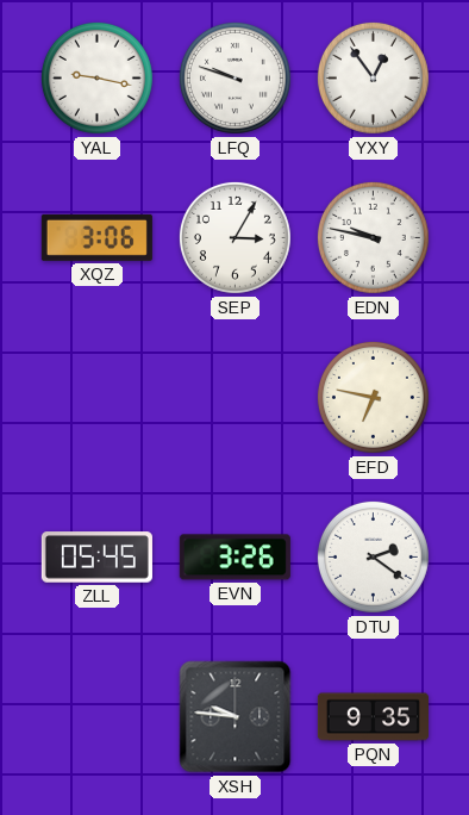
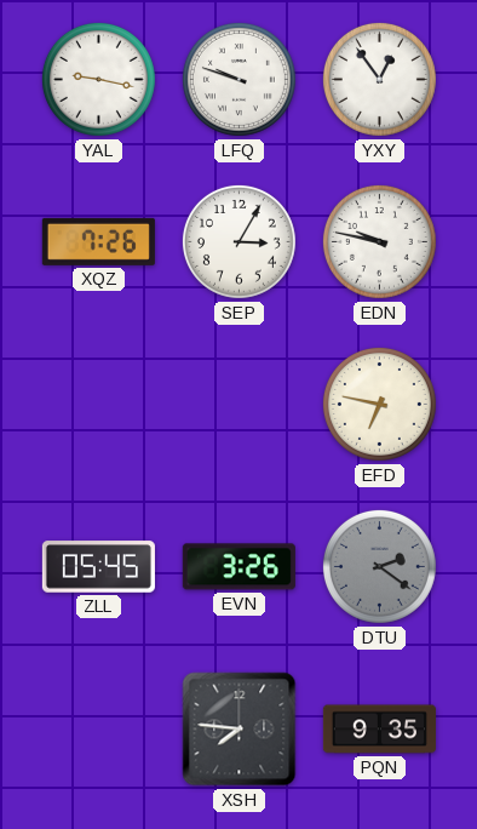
XQZ: 3:06 -> 7:26 (98, 241)
DTU dial: white -> grey (379, 566)
XSH: 9:46 -> 7:46 (240, 730)
